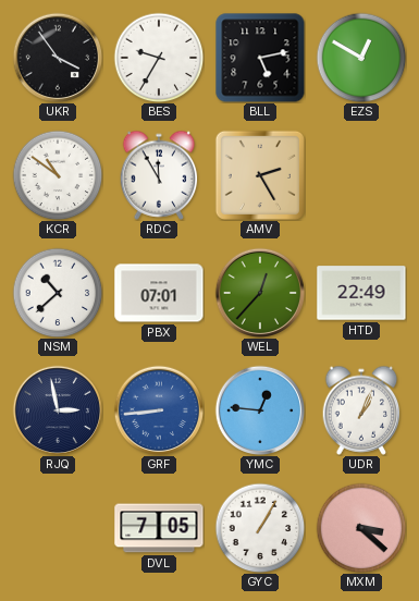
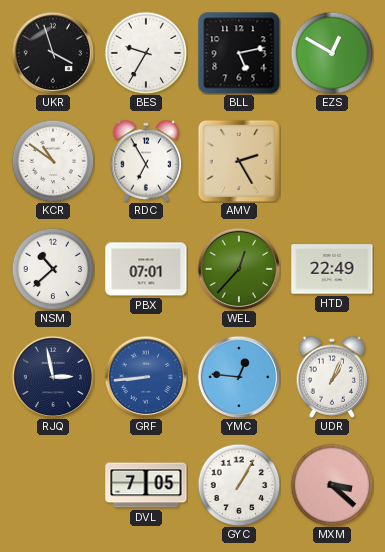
UKR: 3:54 -> 3:57 (53, 53)
RDC: 11:55 -> 6:55 (146, 161)
